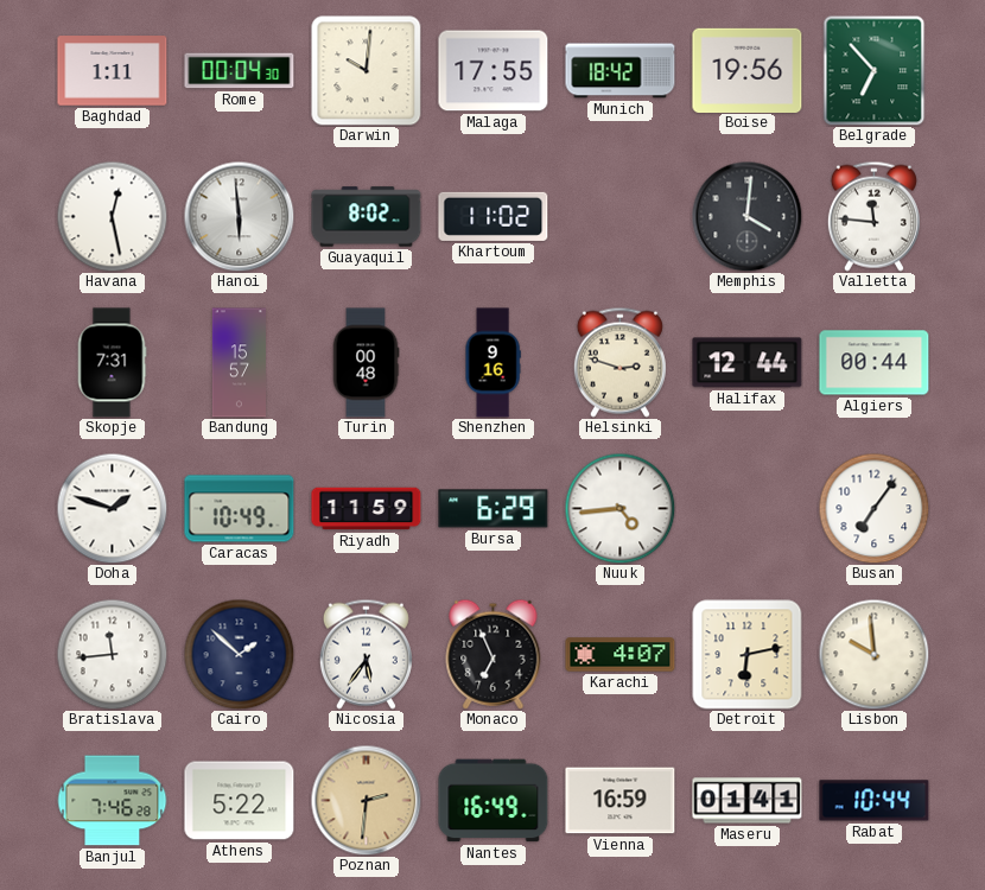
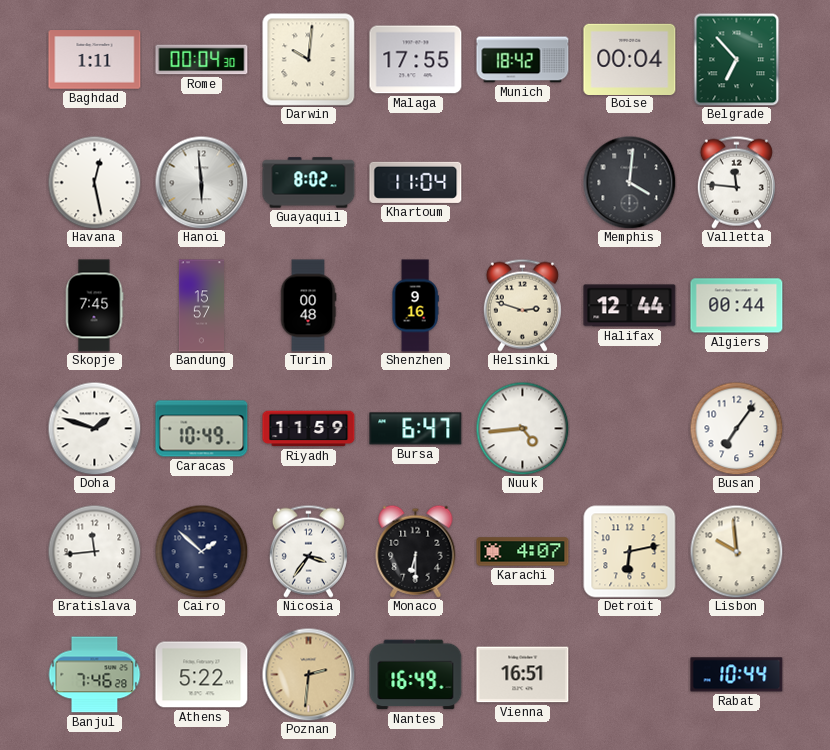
Boise: 19:56 -> 00:04 (630, 59)
Khartoum: 11:02 -> 11:04 (416, 182)
Skopje: 7:31 -> 7:45 (94, 306)
Bursa: 6:29 -> 6:47 (416, 429)
Nicosia: 5:36 -> 3:36 (308, 551)
Monaco: 6:56 -> 6:30 (416, 551)
Vienna: 16:59 -> 16:51 (523, 675)
Maseru: 01:41 -> none (748, 801)
